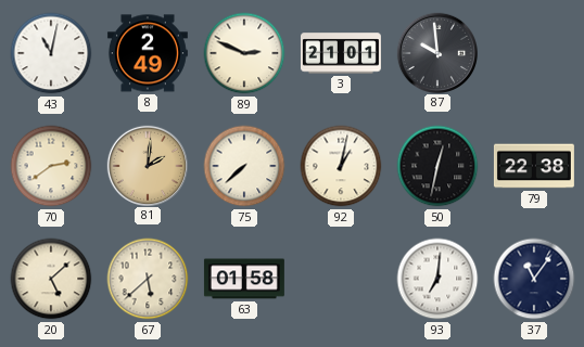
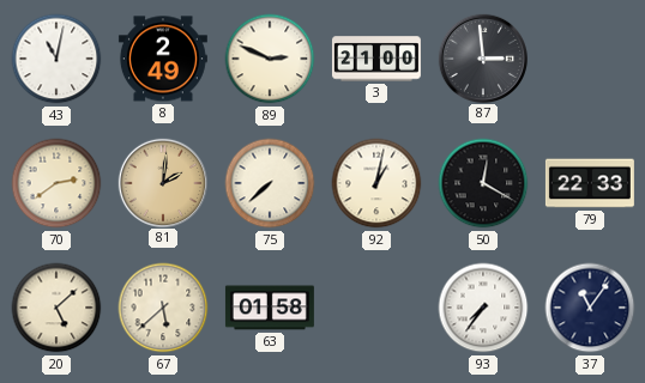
3: 21:01 -> 21:00 (376, 59)
87: 9:59 -> 2:59 (482, 57)
50: 12:32 -> 12:20 (483, 183)
79: 22:38 -> 22:33 (590, 183)
93: 7:01 -> 7:36 (483, 308)
